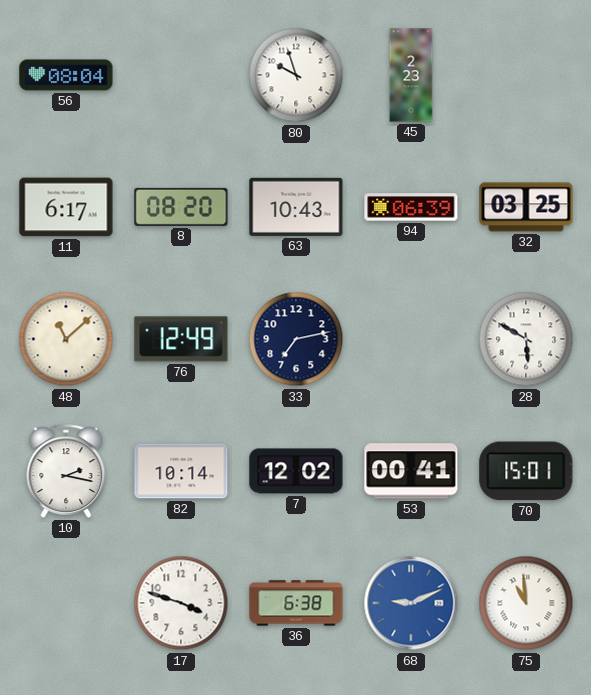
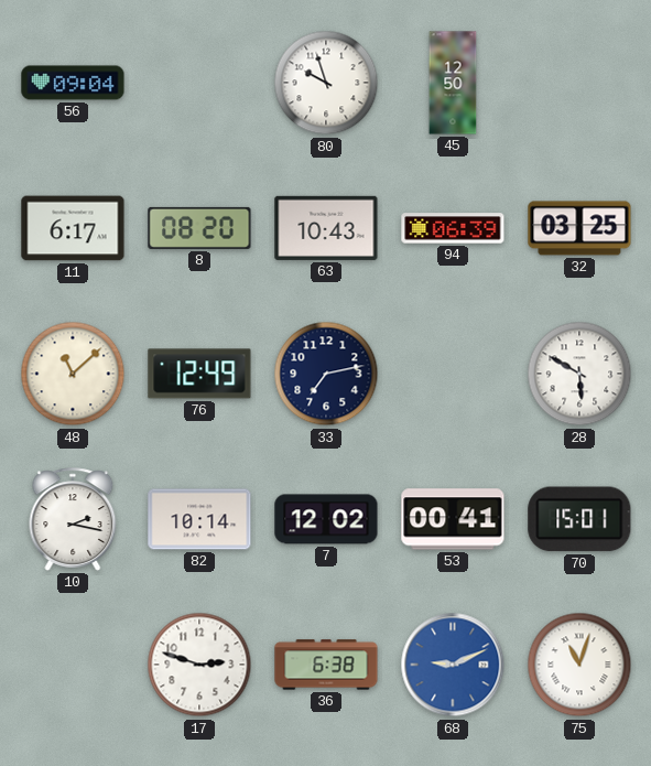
56: 08:04 -> 09:04 (73, 83)
45: 2:23 -> 12:50 (453, 83)
17: 3:48 -> 2:48 (199, 665)
75: 10:59 -> 11:03 (579, 665)
